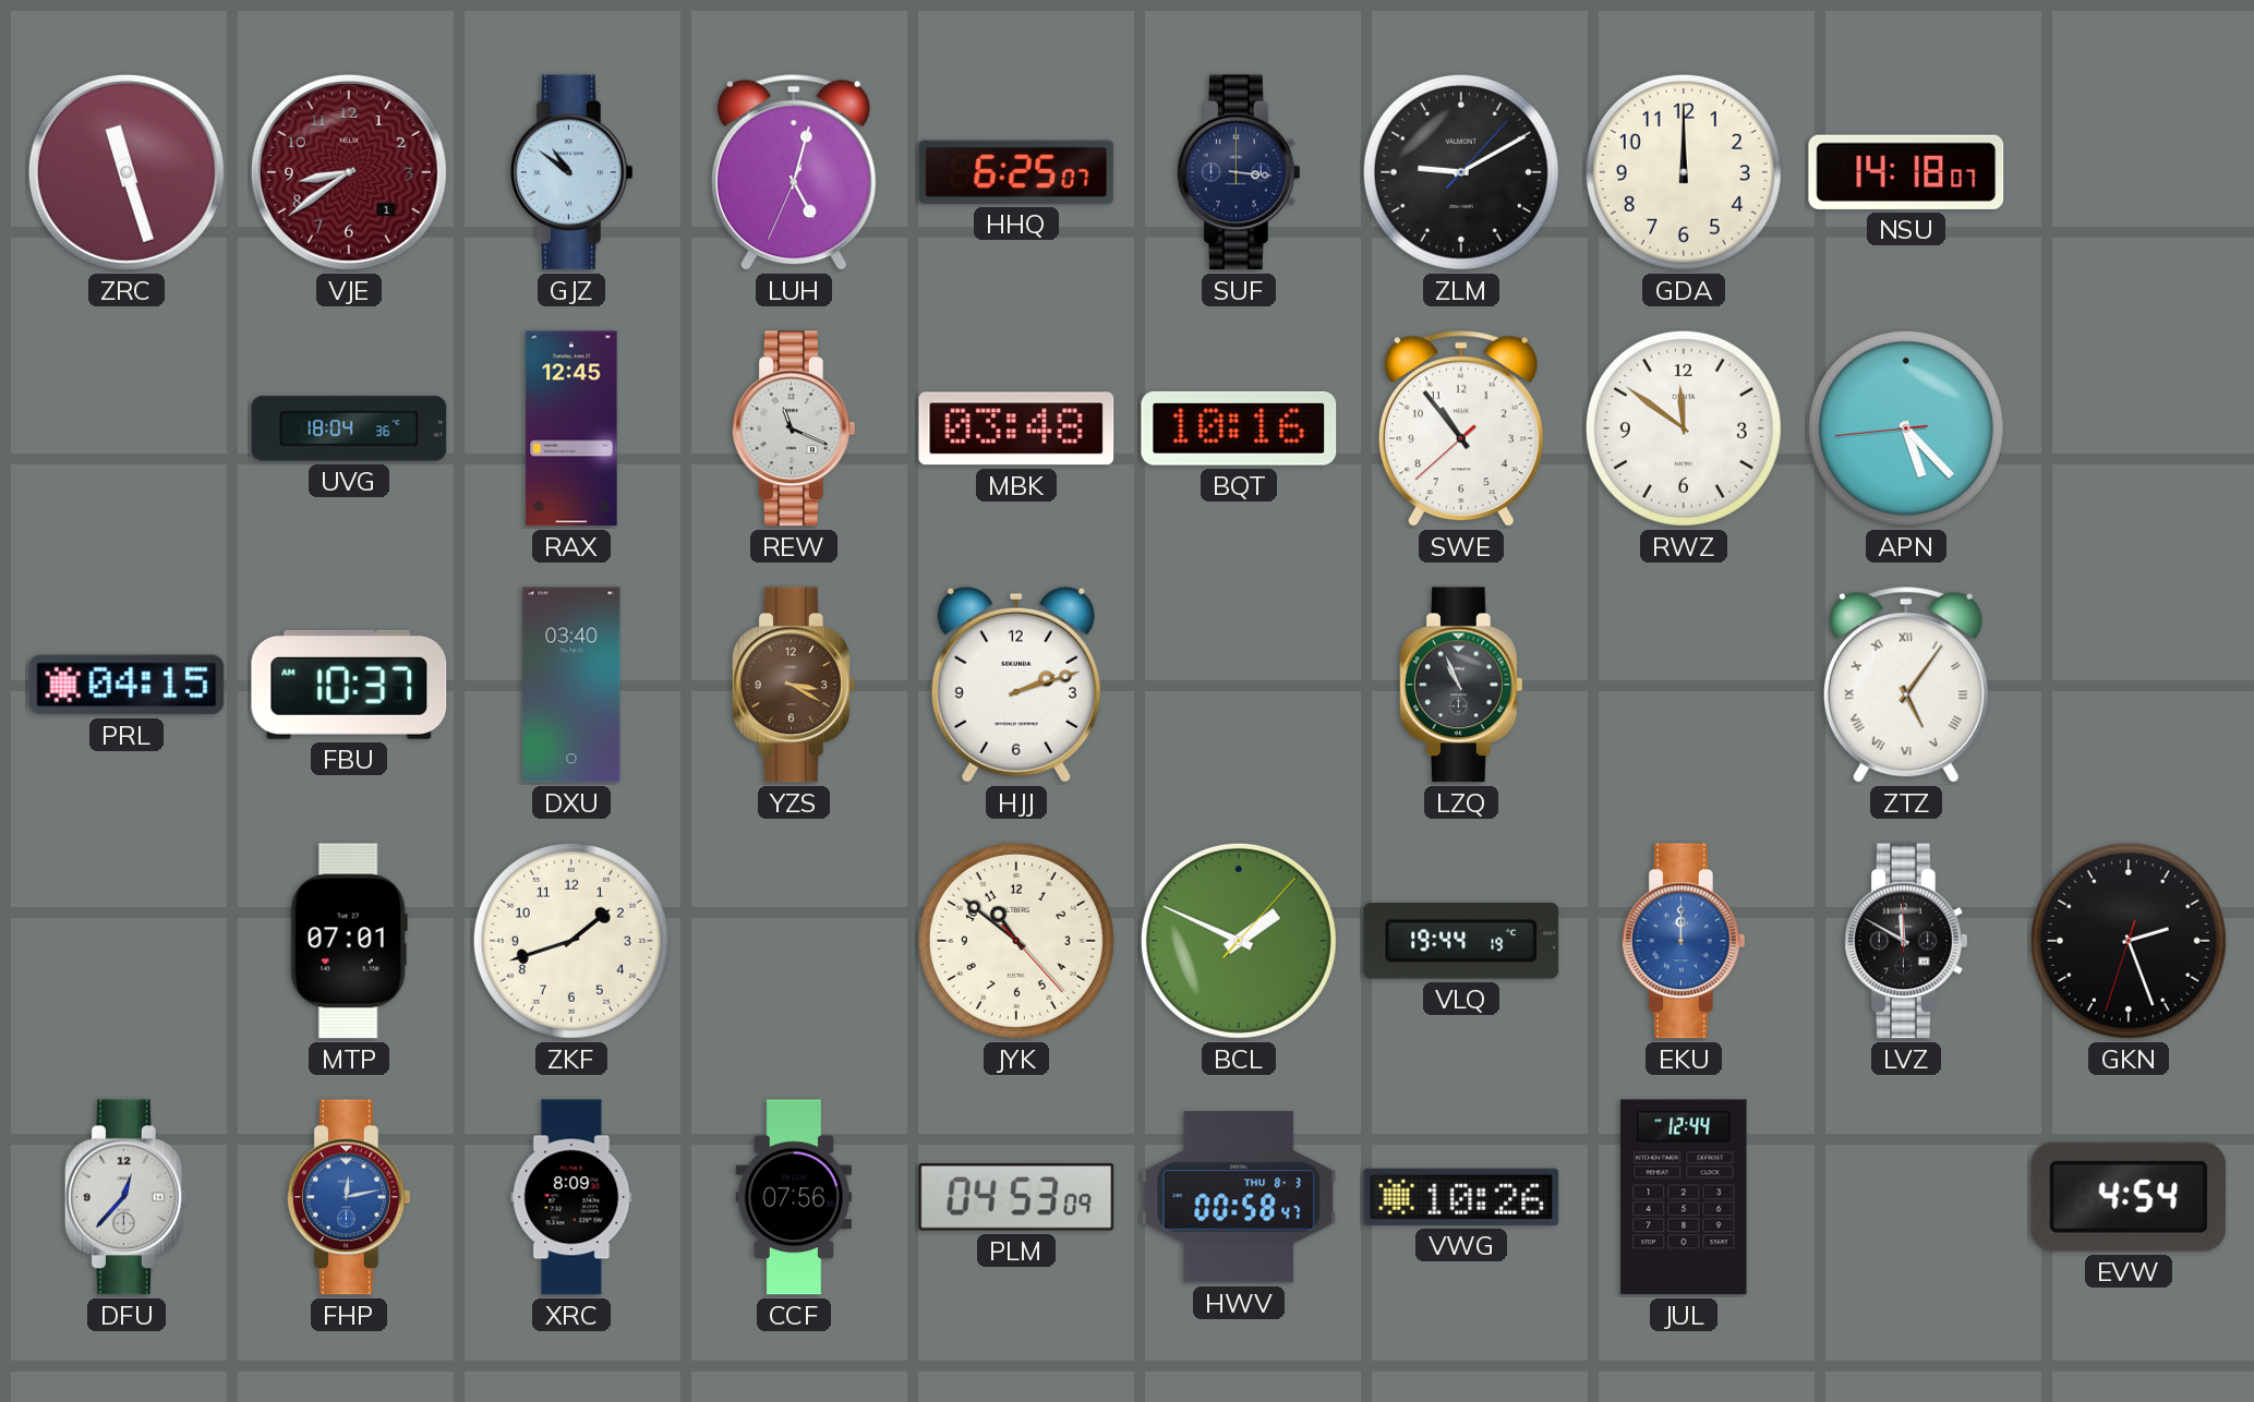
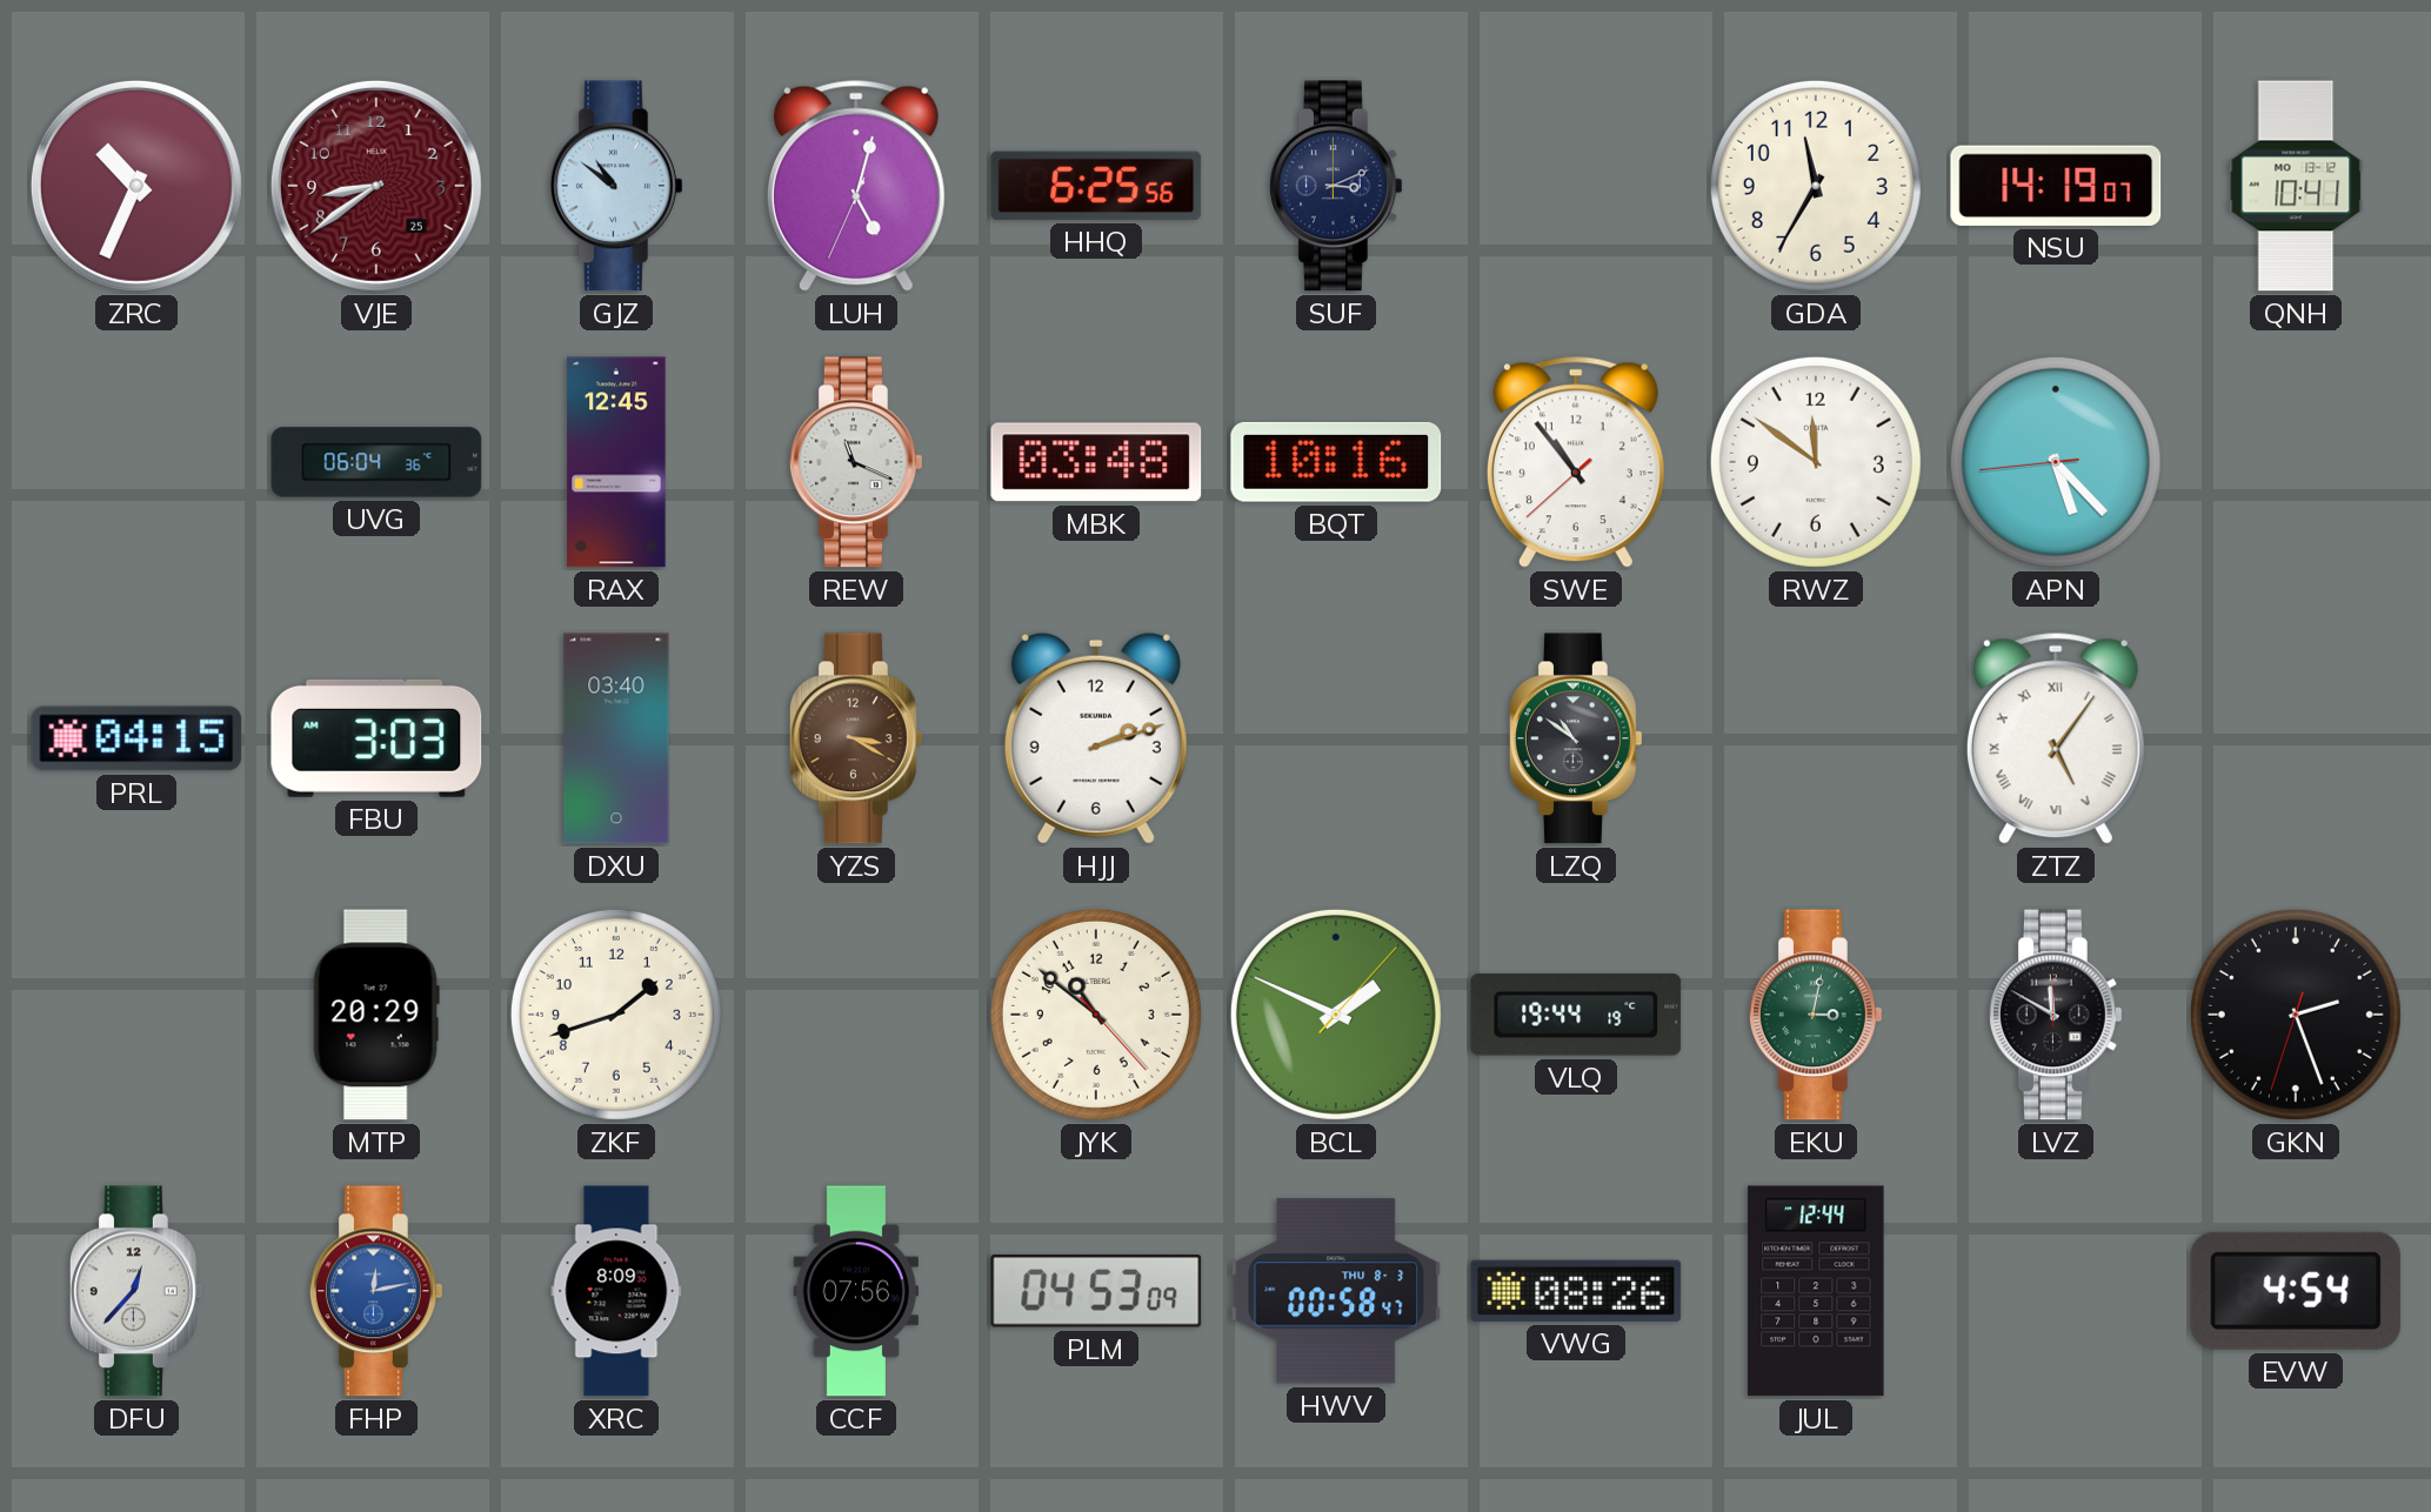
ZRC: 11:27 -> 10:34 (136, 186)
VJE date: 1 -> 25 (376, 186)
HHQ: 6:25:07 -> 6:25:56 (1096, 186)
SUF: 3:16 -> 3:11 (1336, 186)
ZLM: 9:10 -> none (1461, 172)
GDA: 12:00 -> 11:35 (1816, 186)
NSU: 14:18 -> 14:19 (2056, 186)
QNH: none -> 10:41 (2296, 186)
UVG: 18:04 -> 06:04 (376, 462)
FBU: 10:37 -> 3:03 (376, 738)
LZQ: 10:56 -> 10:51 (1576, 738)
MTP: 07:01 -> 20:29 (376, 1015)
EKU: 12:00 -> 3:02 (1816, 1015)
EKU dial: blue -> green (1816, 1015)
VWG: 10:26 -> 08:26 (1576, 1291)
